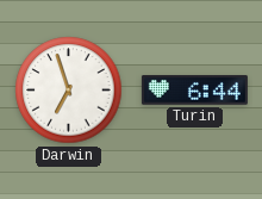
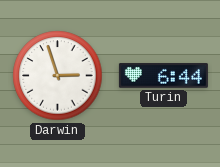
Darwin: 6:57 -> 2:57 (58, 76)
